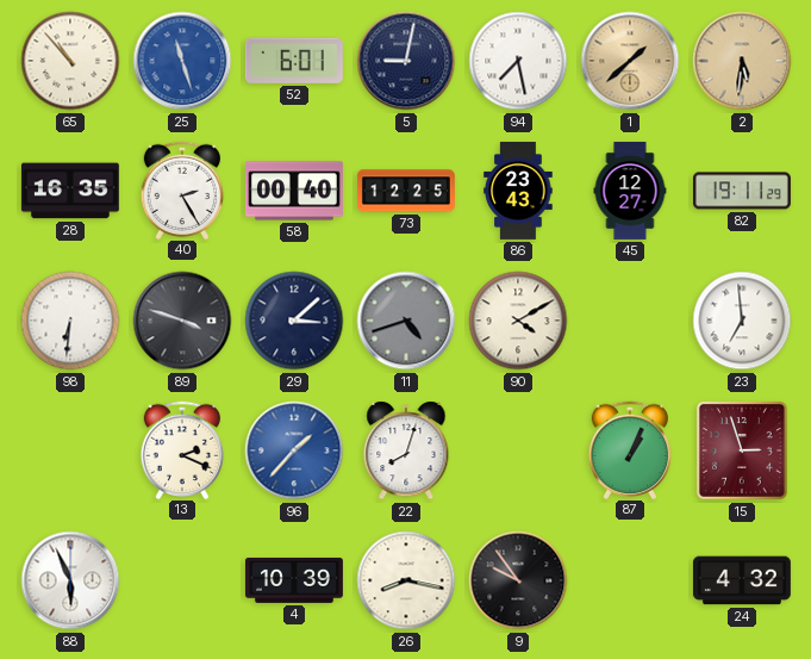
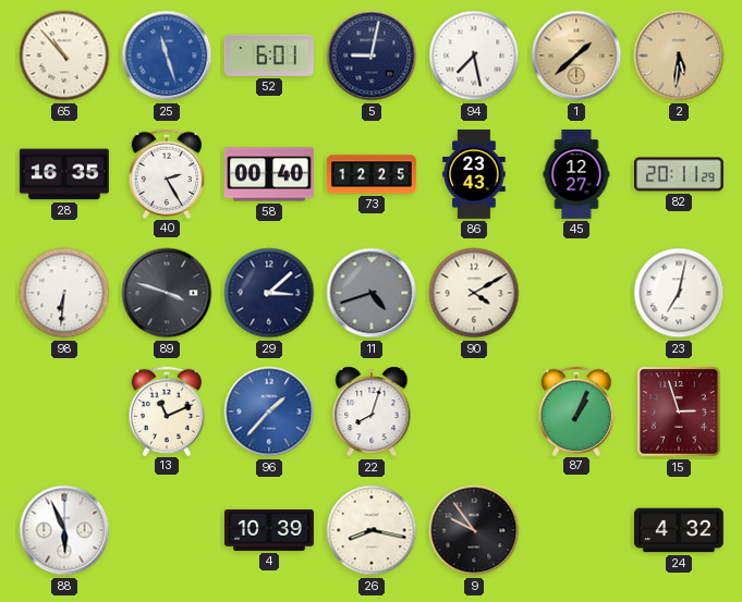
82: 19:11 -> 20:11 (679, 174)
23: 6:59 -> 7:02 (679, 293)
13: 2:19 -> 11:11 (166, 410)
